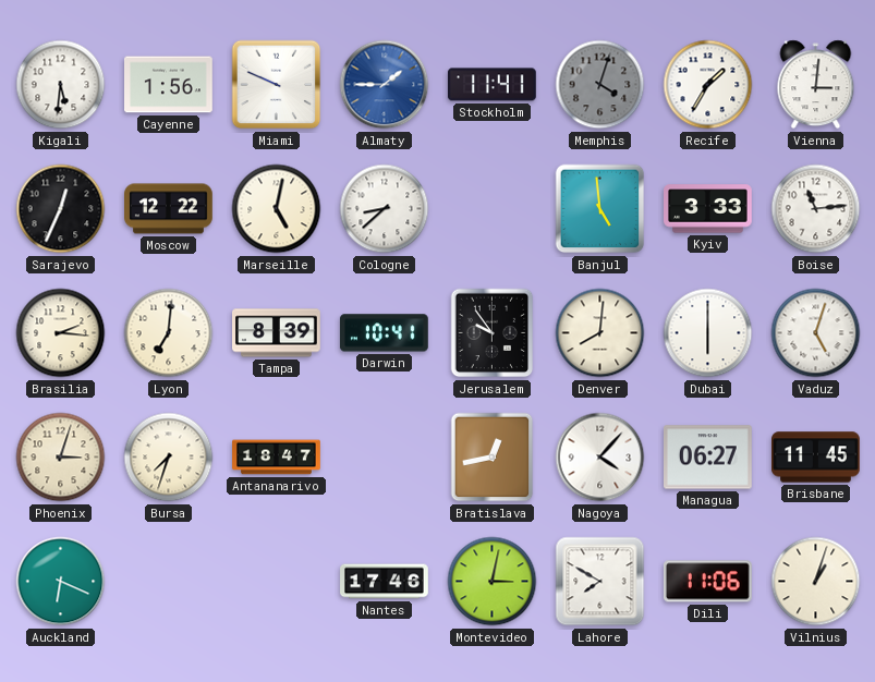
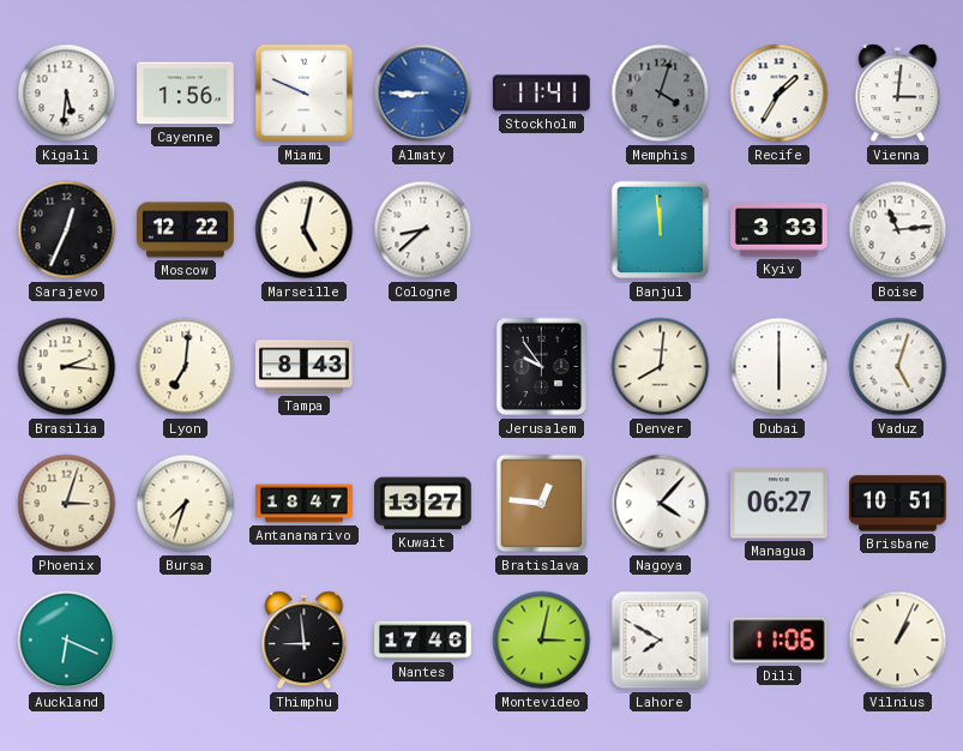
Almaty: 1:45 -> 8:45 (423, 94)
Banjul: 4:59 -> 11:59 (661, 230)
Tampa: 8:39 -> 8:43 (305, 367)
Darwin: 10:41 -> none (384, 333)
Kuwait: none -> 13:27 (423, 504)
Bratislava: 12:43 -> 12:46 (542, 504)
Brisbane: 11:45 -> 10:51 (898, 504)
Thimphu: none -> 8:59 (305, 641)
Vilnius: 1:03 -> 1:04 (898, 641)
